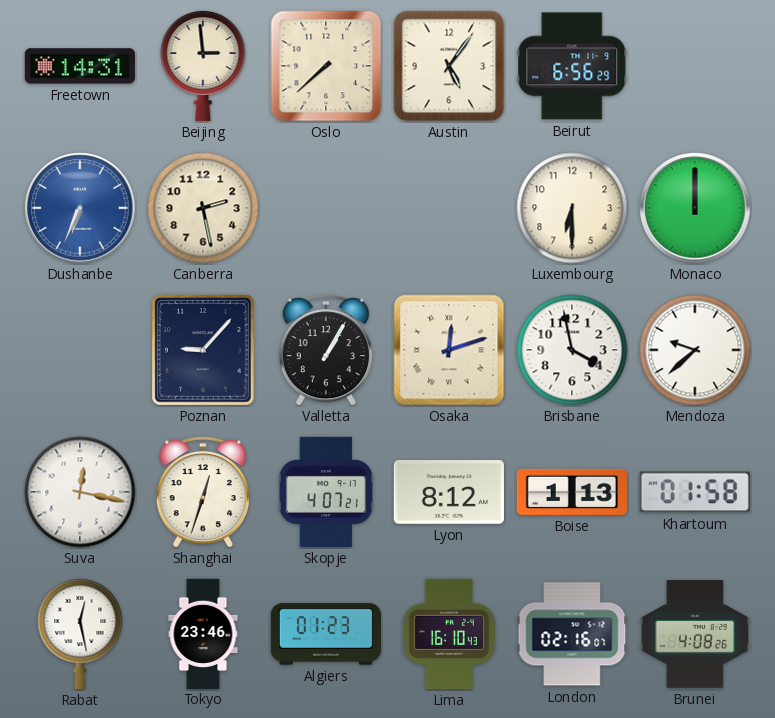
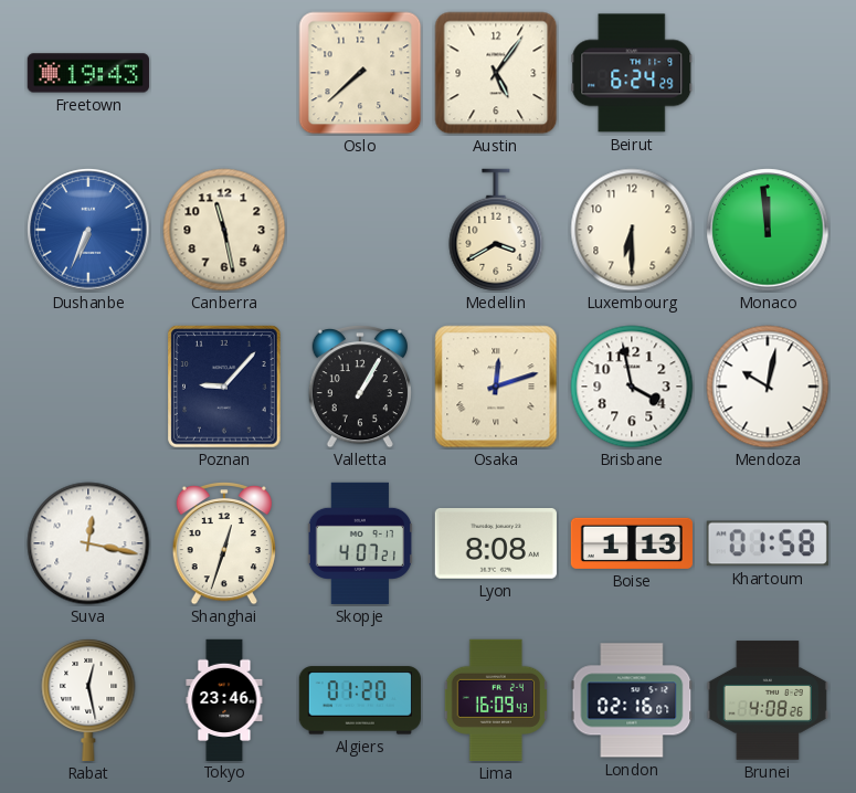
Freetown: 14:31 -> 19:43 (88, 73)
Beijing: 2:59 -> none (203, 65)
Beirut: 6:56 -> 6:24 (632, 73)
Canberra: 2:28 -> 11:28 (224, 230)
Medellin: none -> 3:40 (496, 230)
Monaco: 12:00 -> 11:59 (768, 230)
Mendoza: 9:38 -> 10:02 (768, 387)
Lyon: 8:12 -> 8:08 (496, 544)
Algiers: 01:23 -> 01:20 (360, 700)
Lima: 16:10 -> 16:09 (496, 700)
